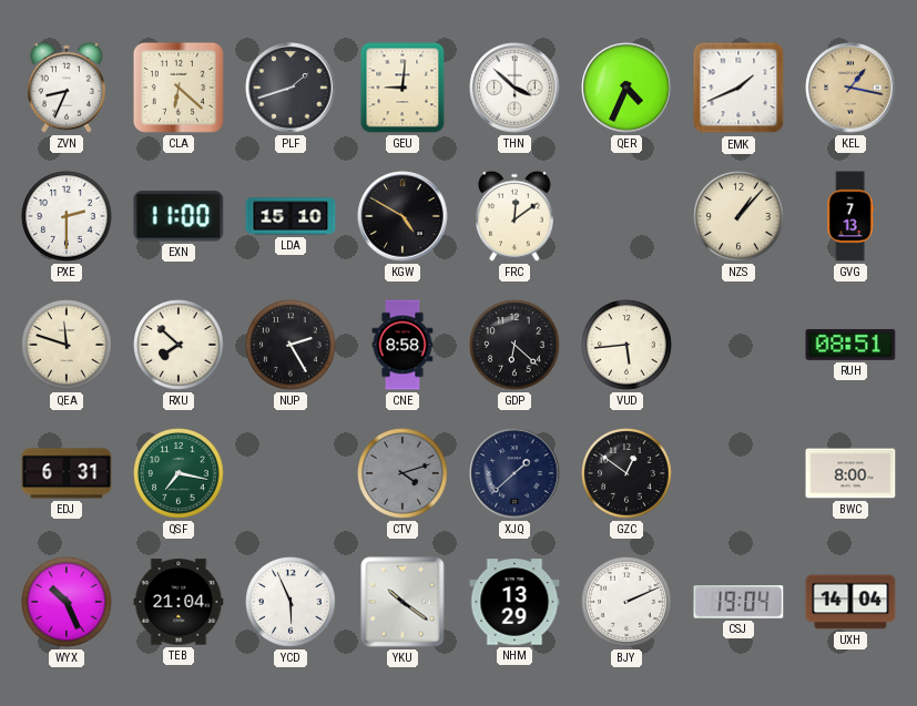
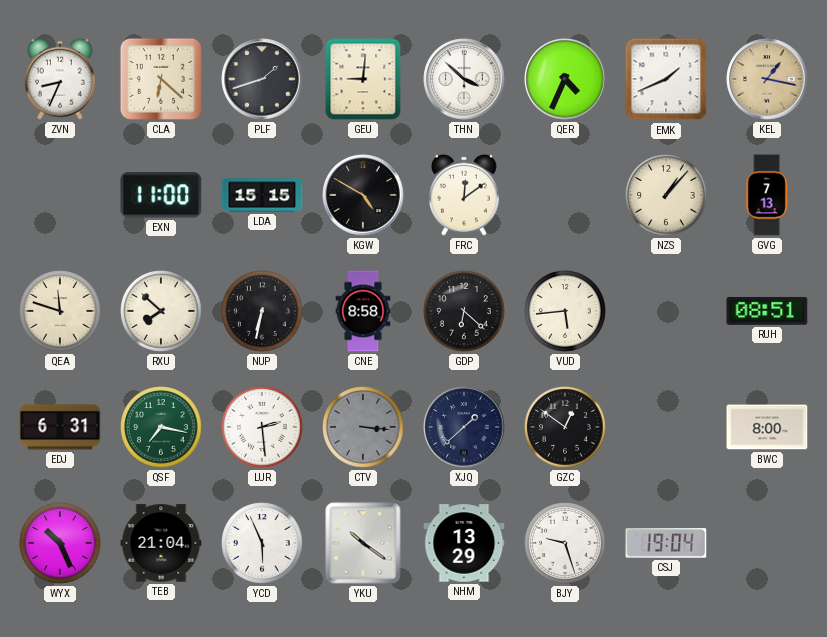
PXE: 2:30 -> none (67, 216)
LDA: 15:10 -> 15:15 (262, 195)
NUP: 2:25 -> 6:32 (262, 311)
LUR: none -> 2:29 (262, 427)
CTV: 4:12 -> 3:16 (363, 427)
BJY: 2:11 -> 9:27 (565, 543)
UXH: 14:04 -> none (850, 602)
